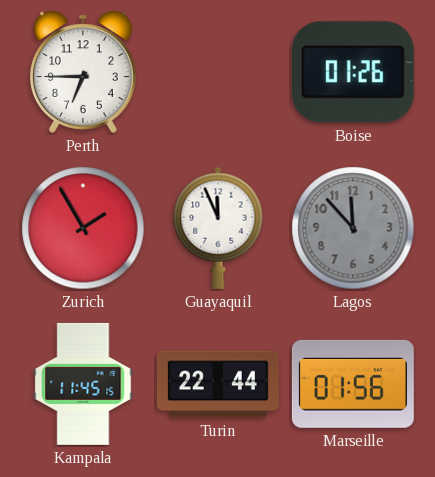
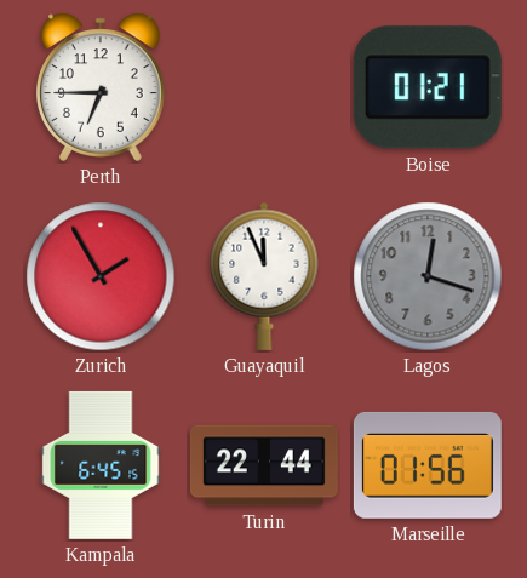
Boise: 01:26 -> 01:21 (428, 87)
Lagos: 11:53 -> 12:18 (428, 276)
Kampala: 11:45 -> 6:45 (101, 465)
